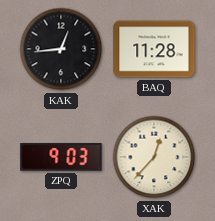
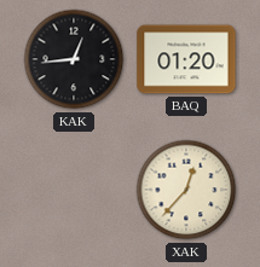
BAQ: 11:28 -> 01:20 (186, 59)
ZPQ: 9:03 -> none (61, 157)
